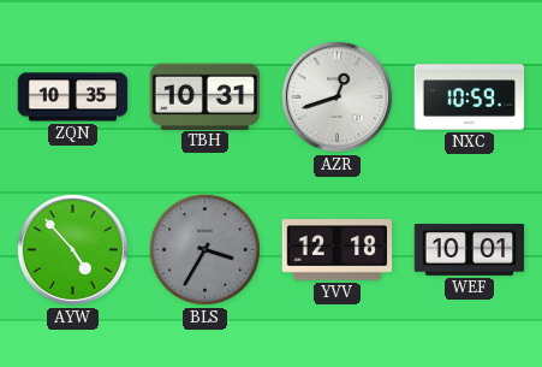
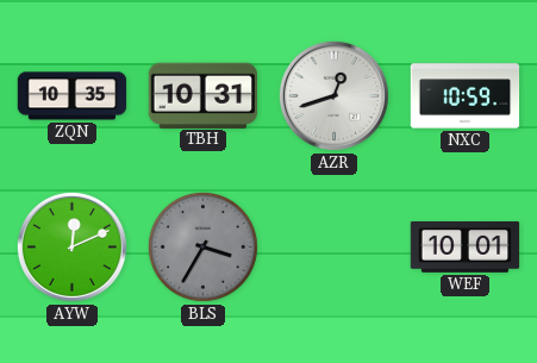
AYW: 4:53 -> 12:11 (71, 246)
YVV: 12:18 -> none (338, 250)
